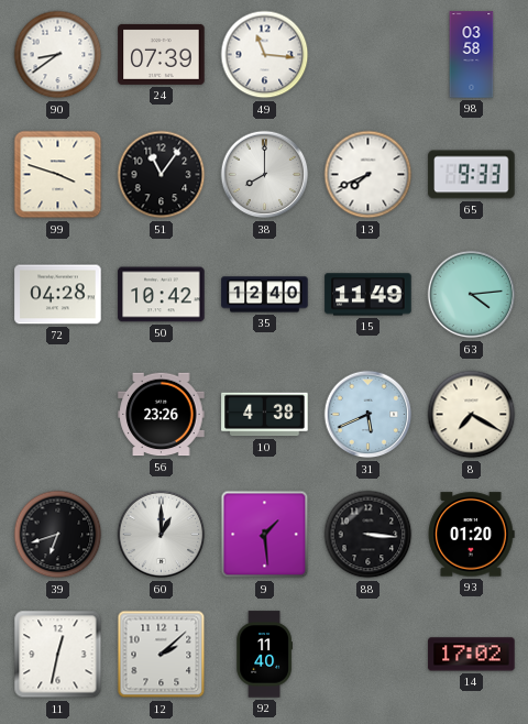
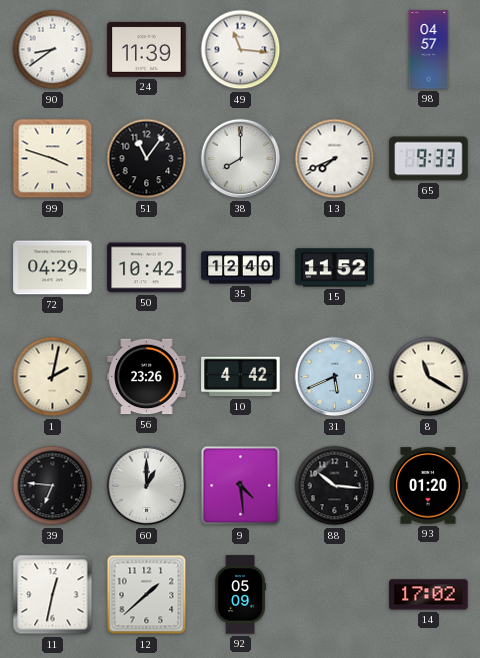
24: 07:39 -> 11:39 (147, 49)
98: 03:58 -> 04:57 (429, 50)
72: 04:28 -> 04:29 (53, 268)
15: 11:49 -> 11:52 (335, 268)
63: 4:14 -> none (472, 295)
1: none -> 2:02 (53, 377)
10: 4:38 -> 4:42 (241, 377)
8: 7:20 -> 11:20 (429, 377)
39: 6:42 -> 6:46 (53, 486)
9: 1:29 -> 4:29 (241, 486)
88: 3:16 -> 10:16 (335, 486)
12: 2:08 -> 1:38 (147, 595)
92: 11:40 -> 05:09 (240, 595)
